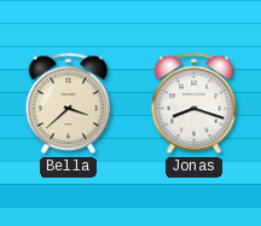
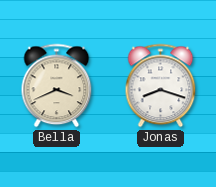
Bella: 3:38 -> 3:41 (57, 86)
